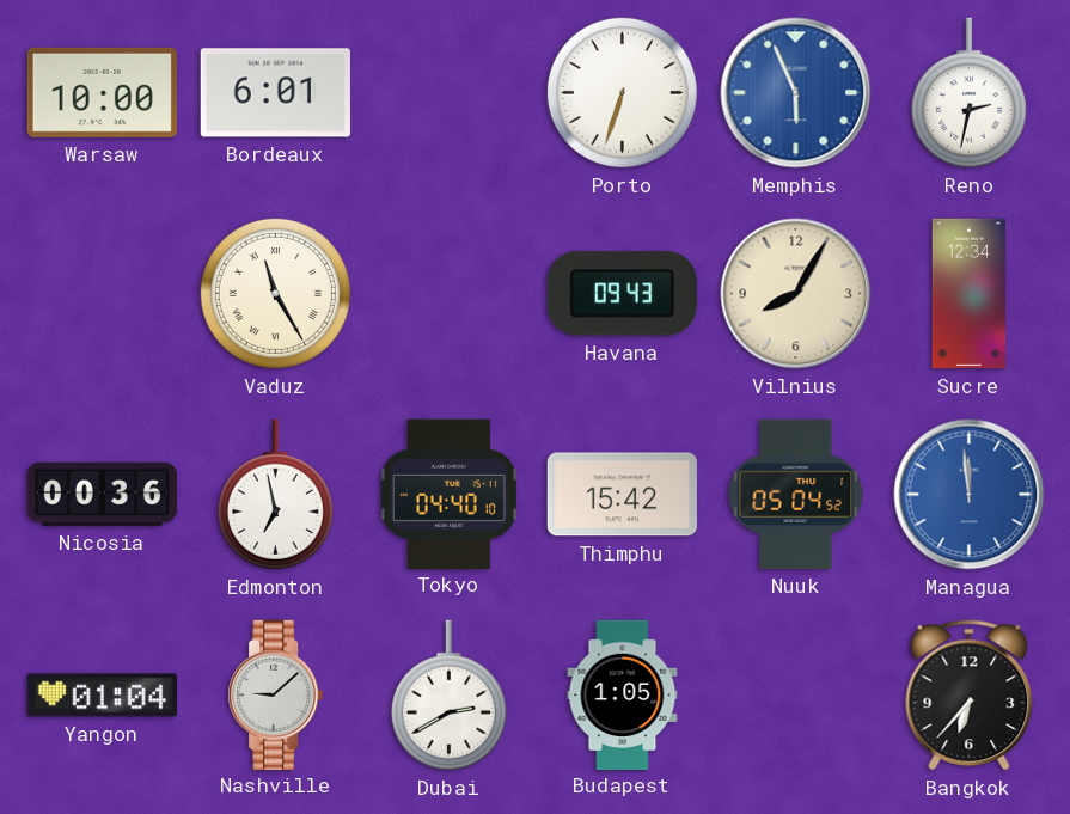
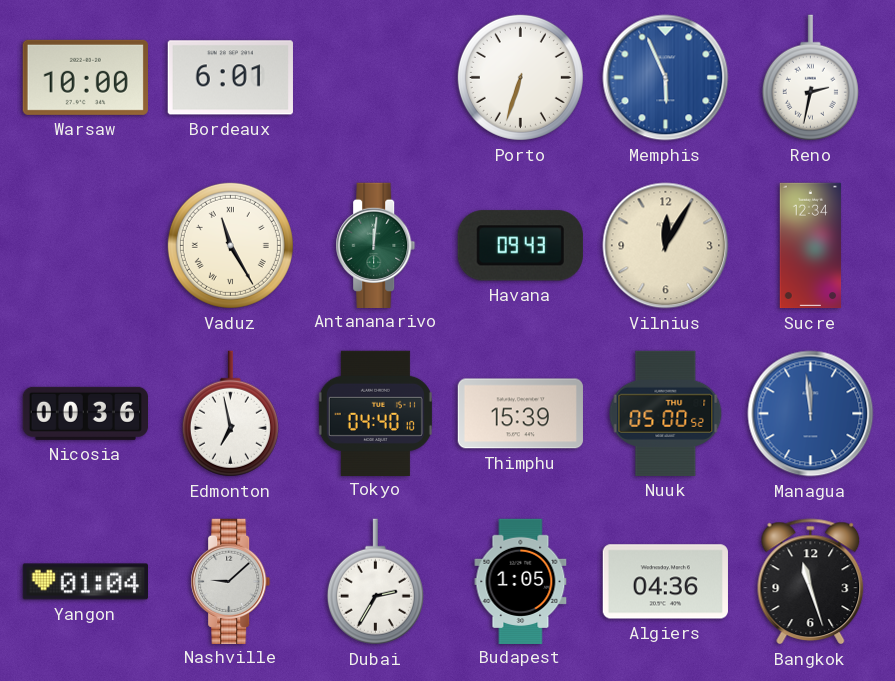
Antananarivo: none -> 12:01 (376, 245)
Vilnius: 8:05 -> 12:05 (666, 246)
Thimphu: 15:42 -> 15:39 (520, 414)
Nuuk: 05:04 -> 05:00 (666, 413)
Dubai: 2:40 -> 2:35 (375, 582)
Algiers: none -> 04:36 (665, 582)
Bangkok: 6:37 -> 11:27 (811, 582)
